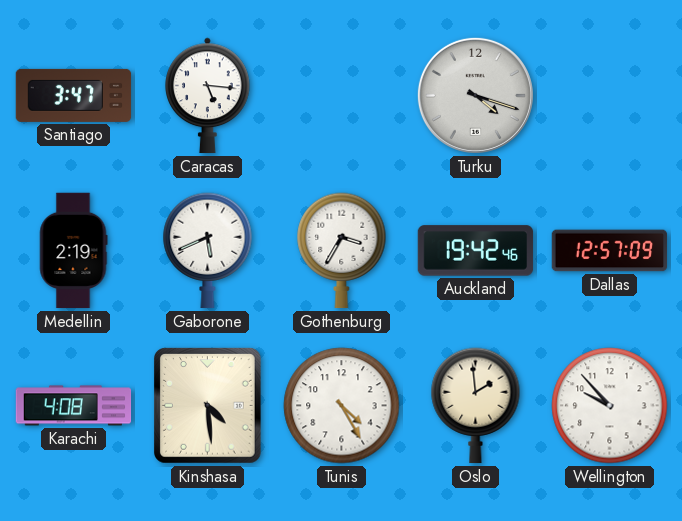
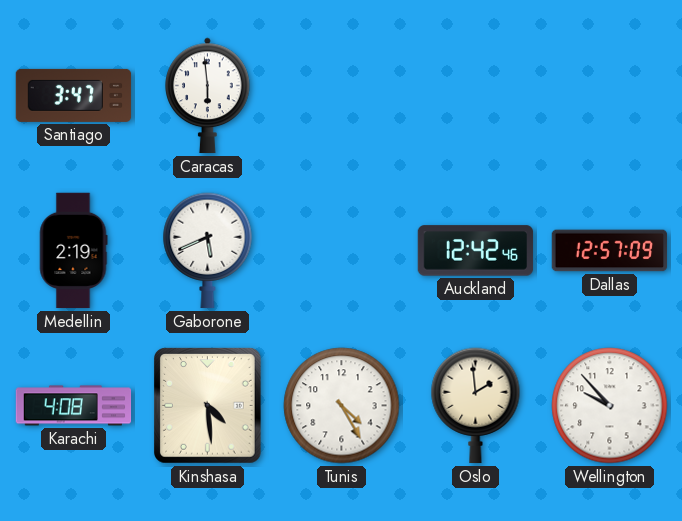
Caracas: 5:16 -> 5:59 (208, 96)
Turku: 4:18 -> none (475, 95)
Gothenburg: 3:35 -> none (342, 251)
Auckland: 19:42 -> 12:42 (476, 251)
